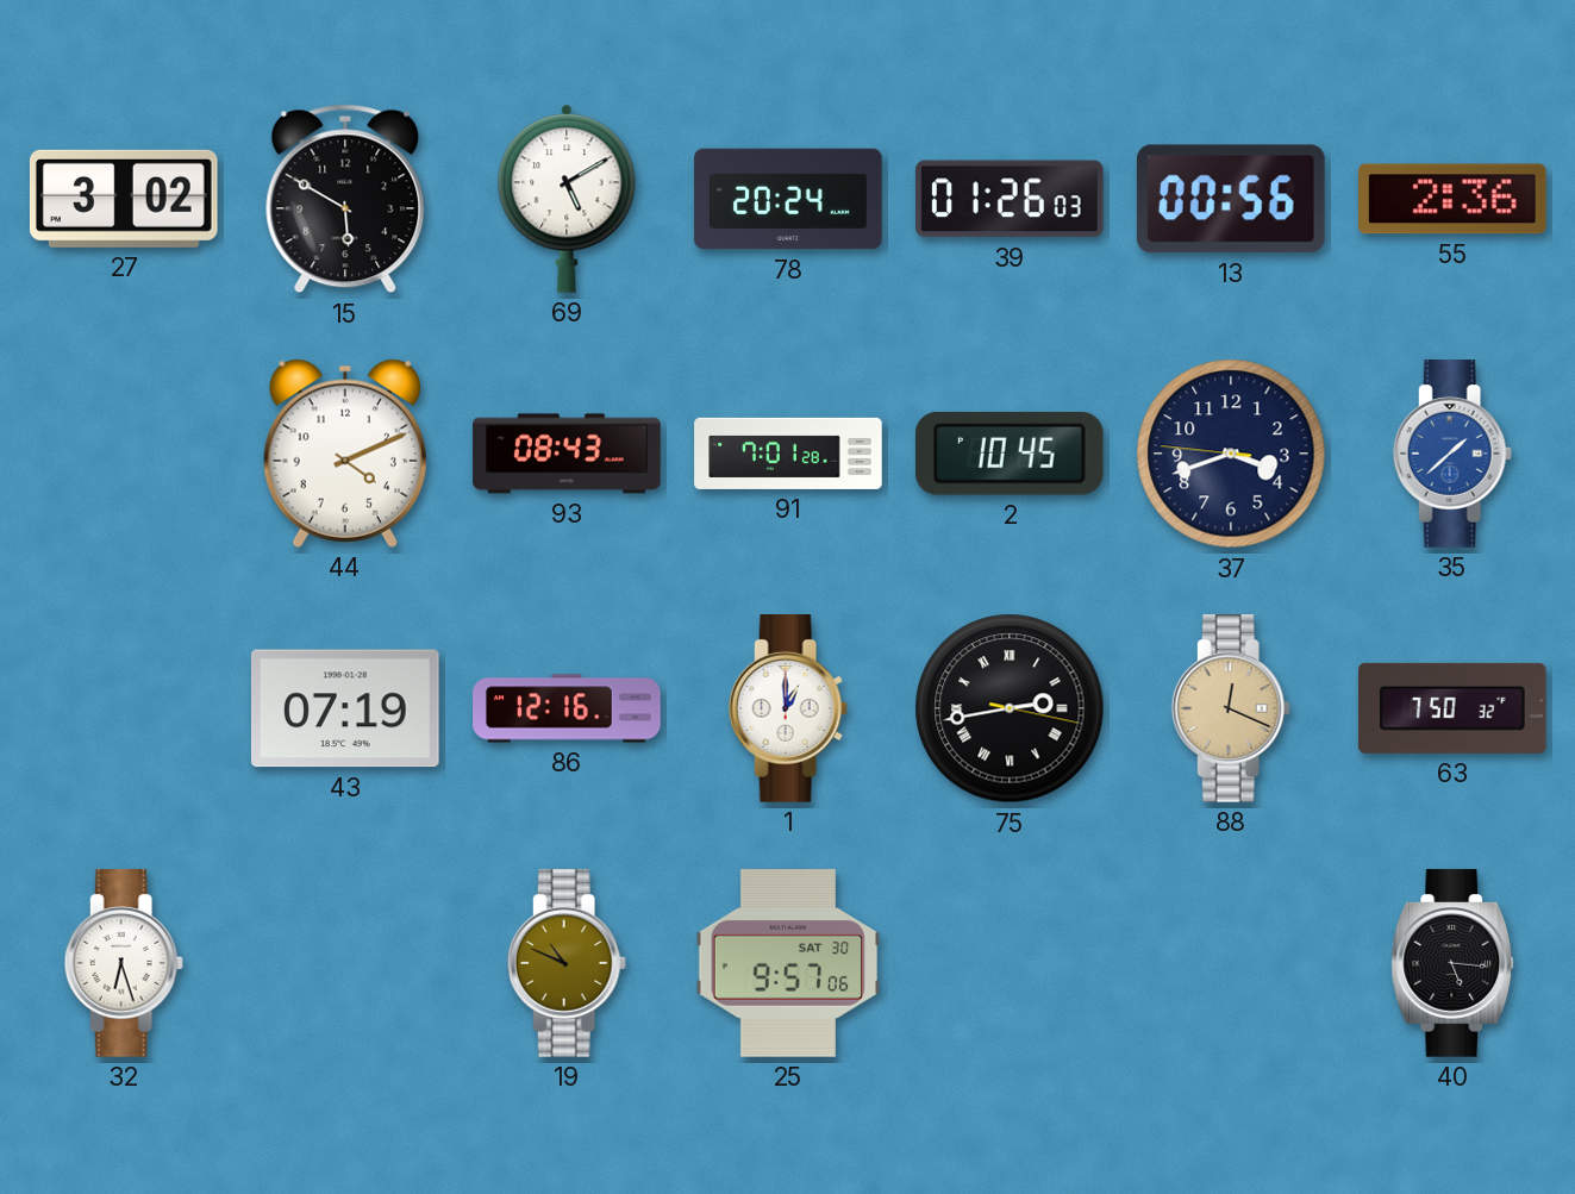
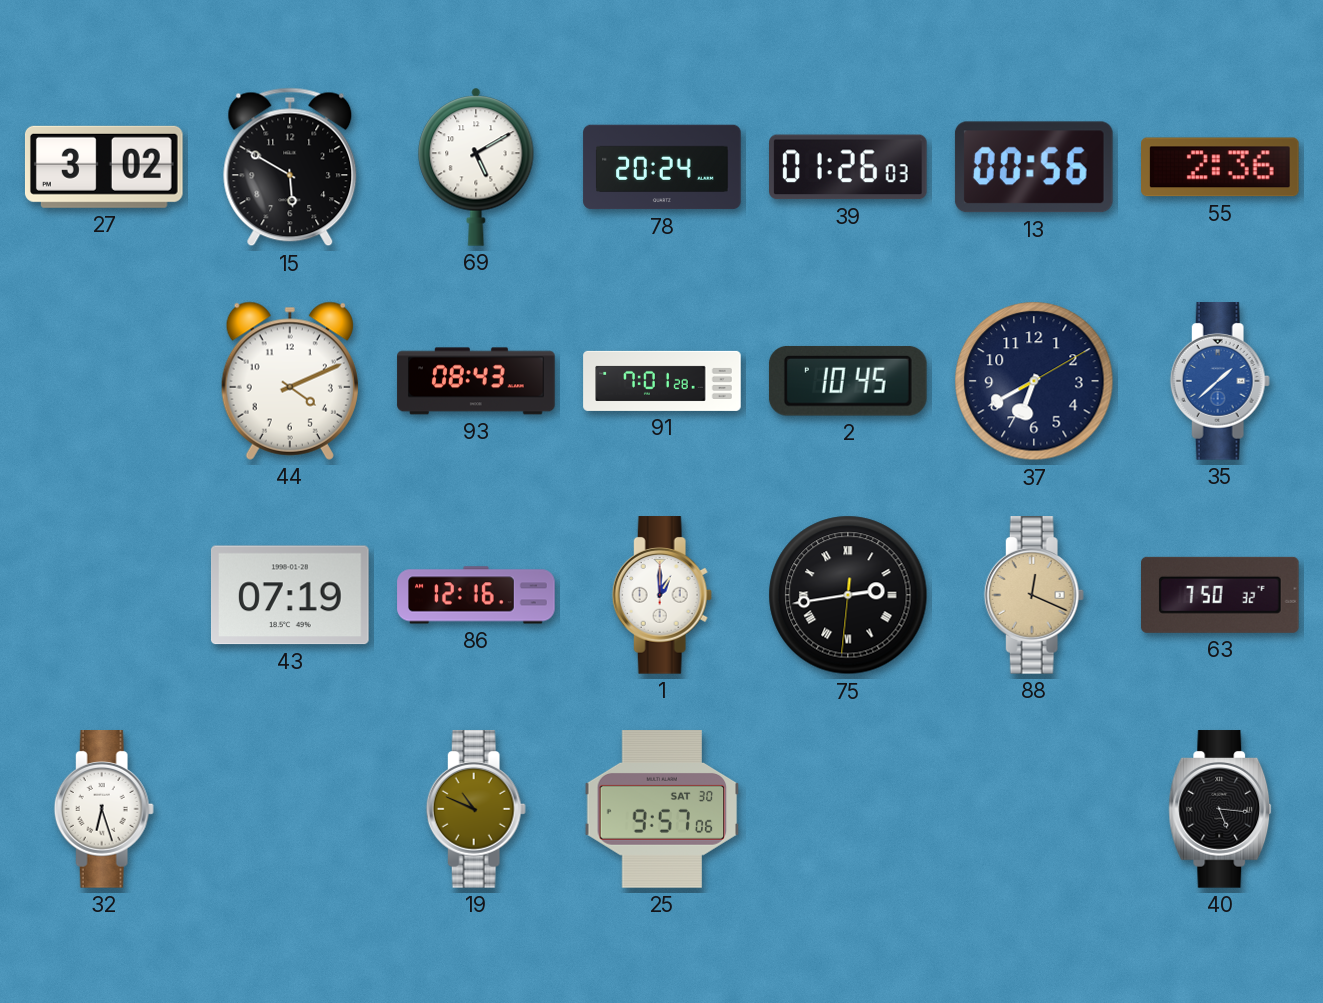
37: 3:41 -> 6:40 (1034, 381)
75: 2:43:17 -> 2:43:31 (848, 595)
